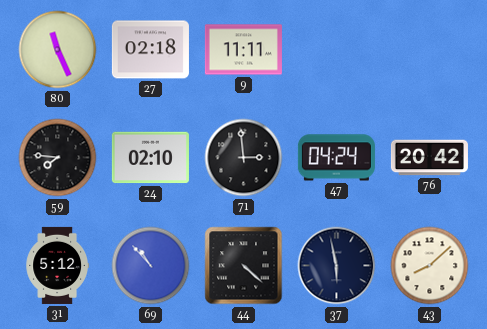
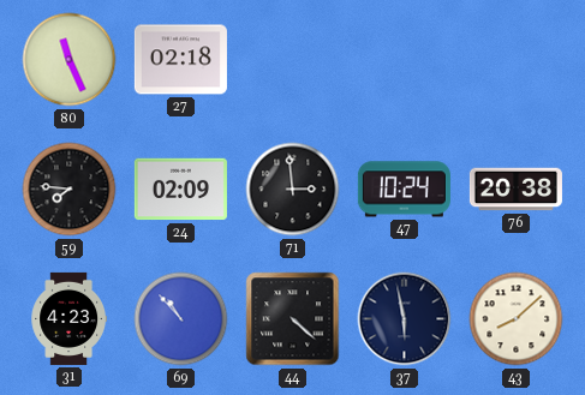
9: 11:11 -> none (243, 50)
24: 02:10 -> 02:09 (180, 190)
47: 04:24 -> 10:24 (404, 190)
76: 20:42 -> 20:38 (515, 190)
31: 5:12 -> 4:23 (68, 318)
